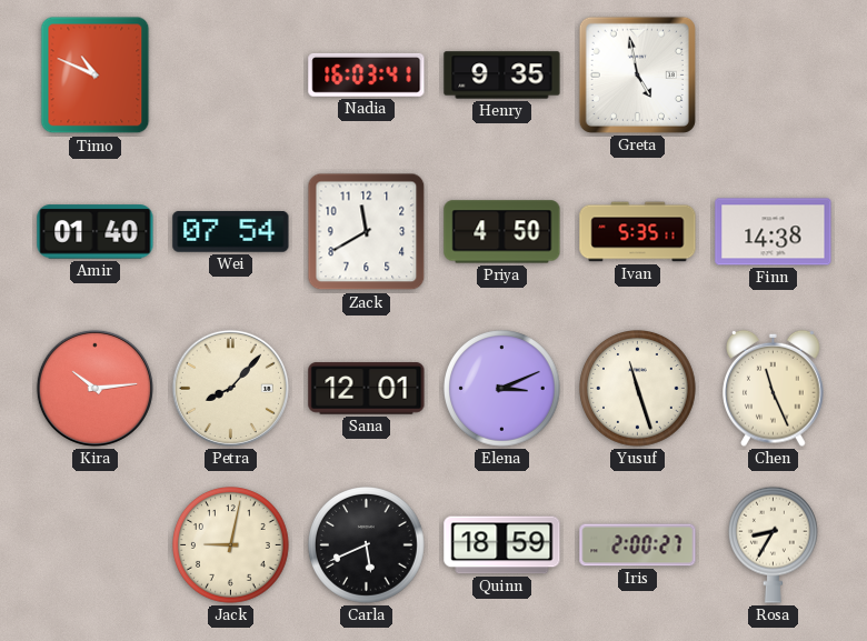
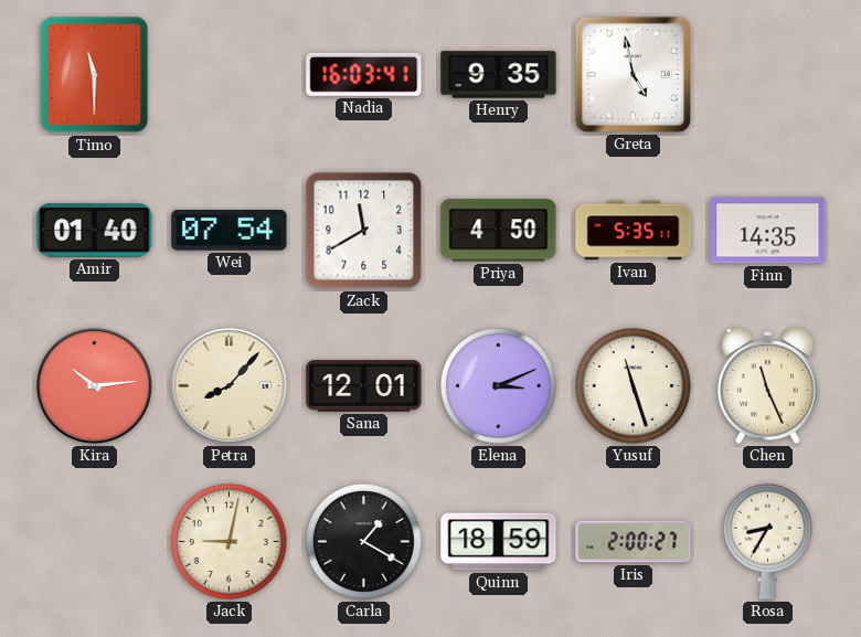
Timo: 10:49 -> 11:30 (95, 75)
Finn: 14:38 -> 14:35 (768, 231)
Carla: 5:41 -> 1:20 (364, 542)
